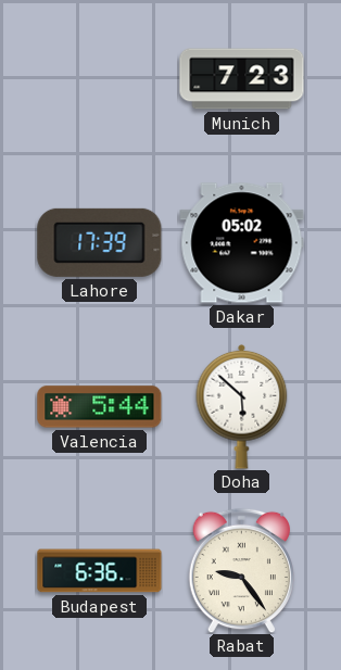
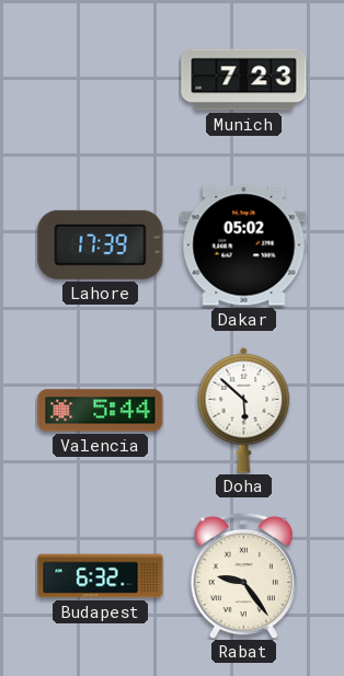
Budapest: 6:36 -> 6:32 (101, 576)
